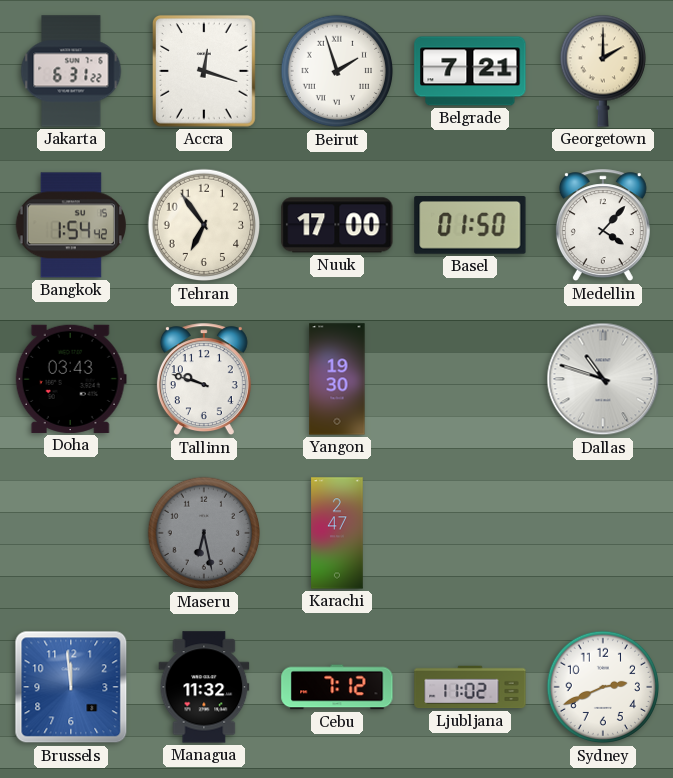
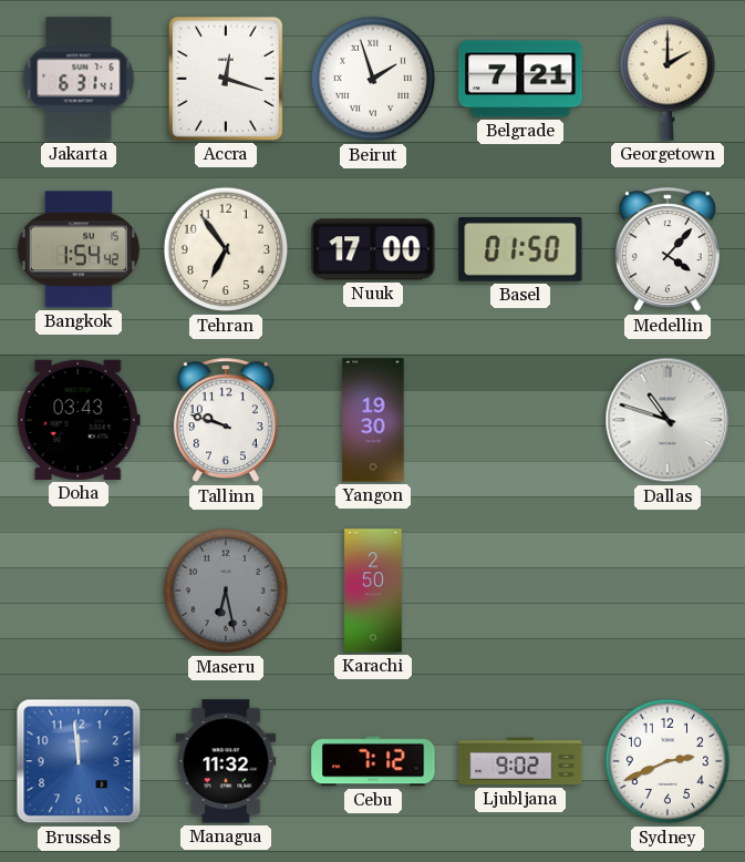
Jakarta: 6:31:22 -> 6:31:41 (79, 79)
Karachi: 2:47 -> 2:50 (373, 591)
Ljubljana: 11:02 -> 9:02 (520, 761)
